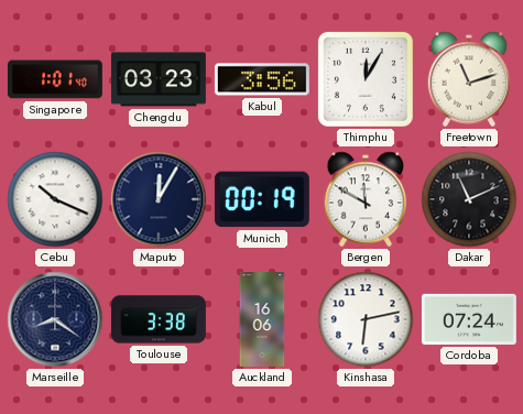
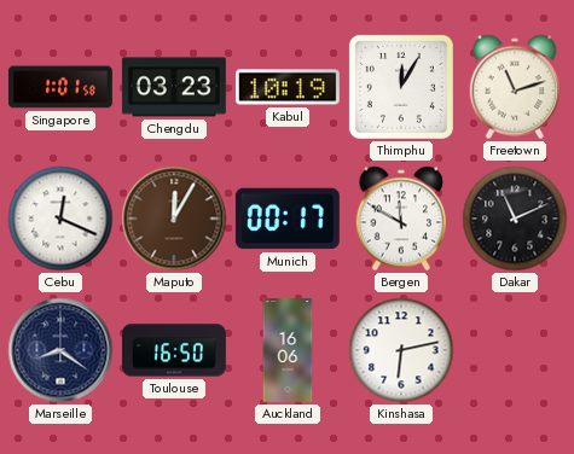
Singapore: 1:01:40 -> 1:01:58 (60, 87)
Kabul: 3:56 -> 10:19 (288, 87)
Cebu: 10:19 -> 12:19 (60, 219)
Maputo dial: navy -> brown (174, 219)
Munich: 00:19 -> 00:17 (288, 219)
Toulouse: 3:38 -> 16:50 (174, 350)
Cordoba: 07:24 -> none (469, 319)
